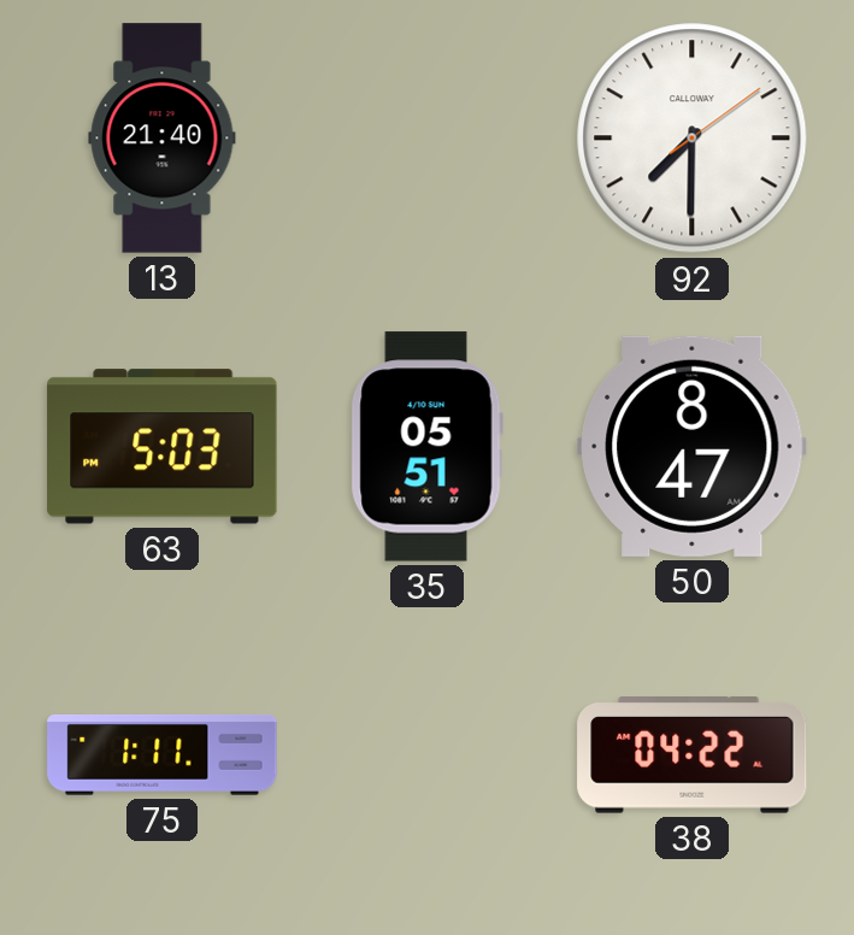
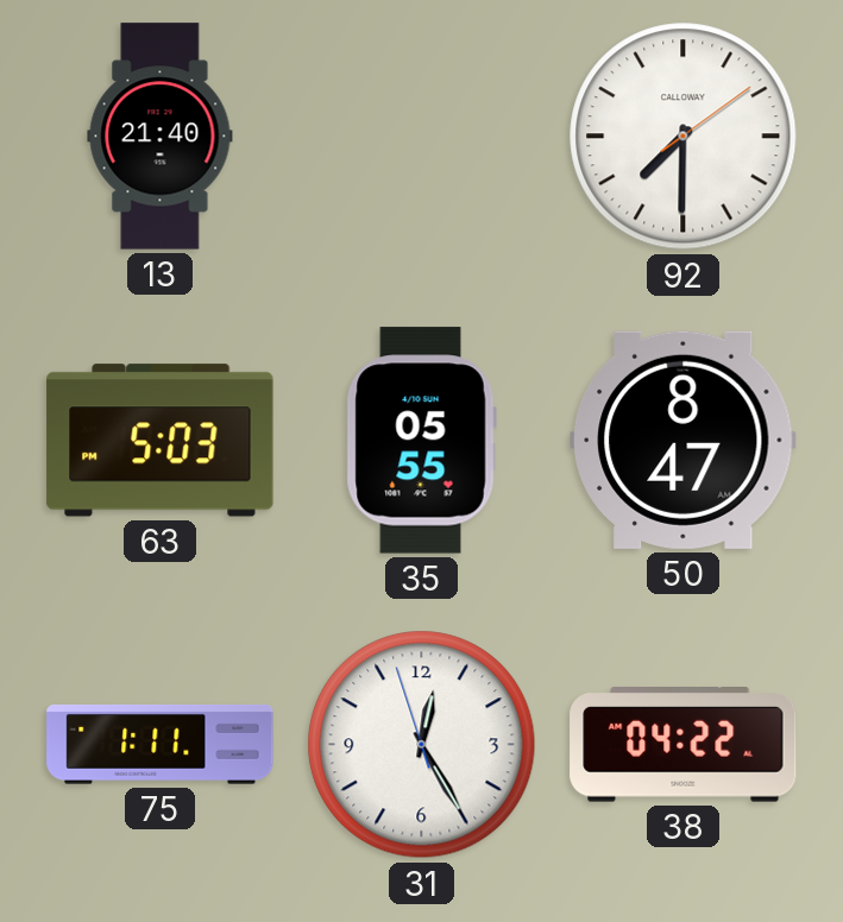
35: 05:51 -> 05:55 (421, 441)
31: none -> 12:24 (422, 745)
